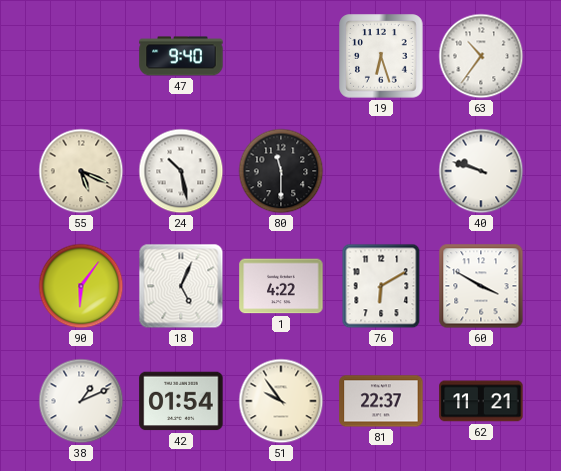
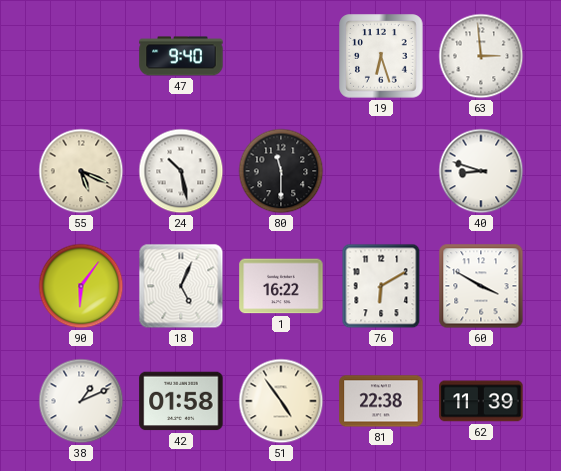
63: 10:36 -> 2:59 (481, 56)
40: 9:48 -> 8:48 (481, 171)
1: 4:22 -> 16:22 (281, 286)
42: 01:54 -> 01:58 (181, 401)
51: 9:54 -> 4:54 (281, 401)
81: 22:37 -> 22:38 (381, 401)
62: 11:21 -> 11:39 (481, 401)
